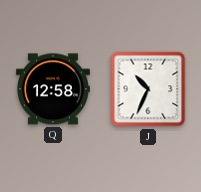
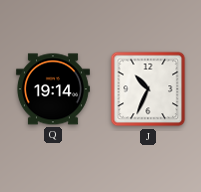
Q: 12:58 -> 19:14 (53, 89)
